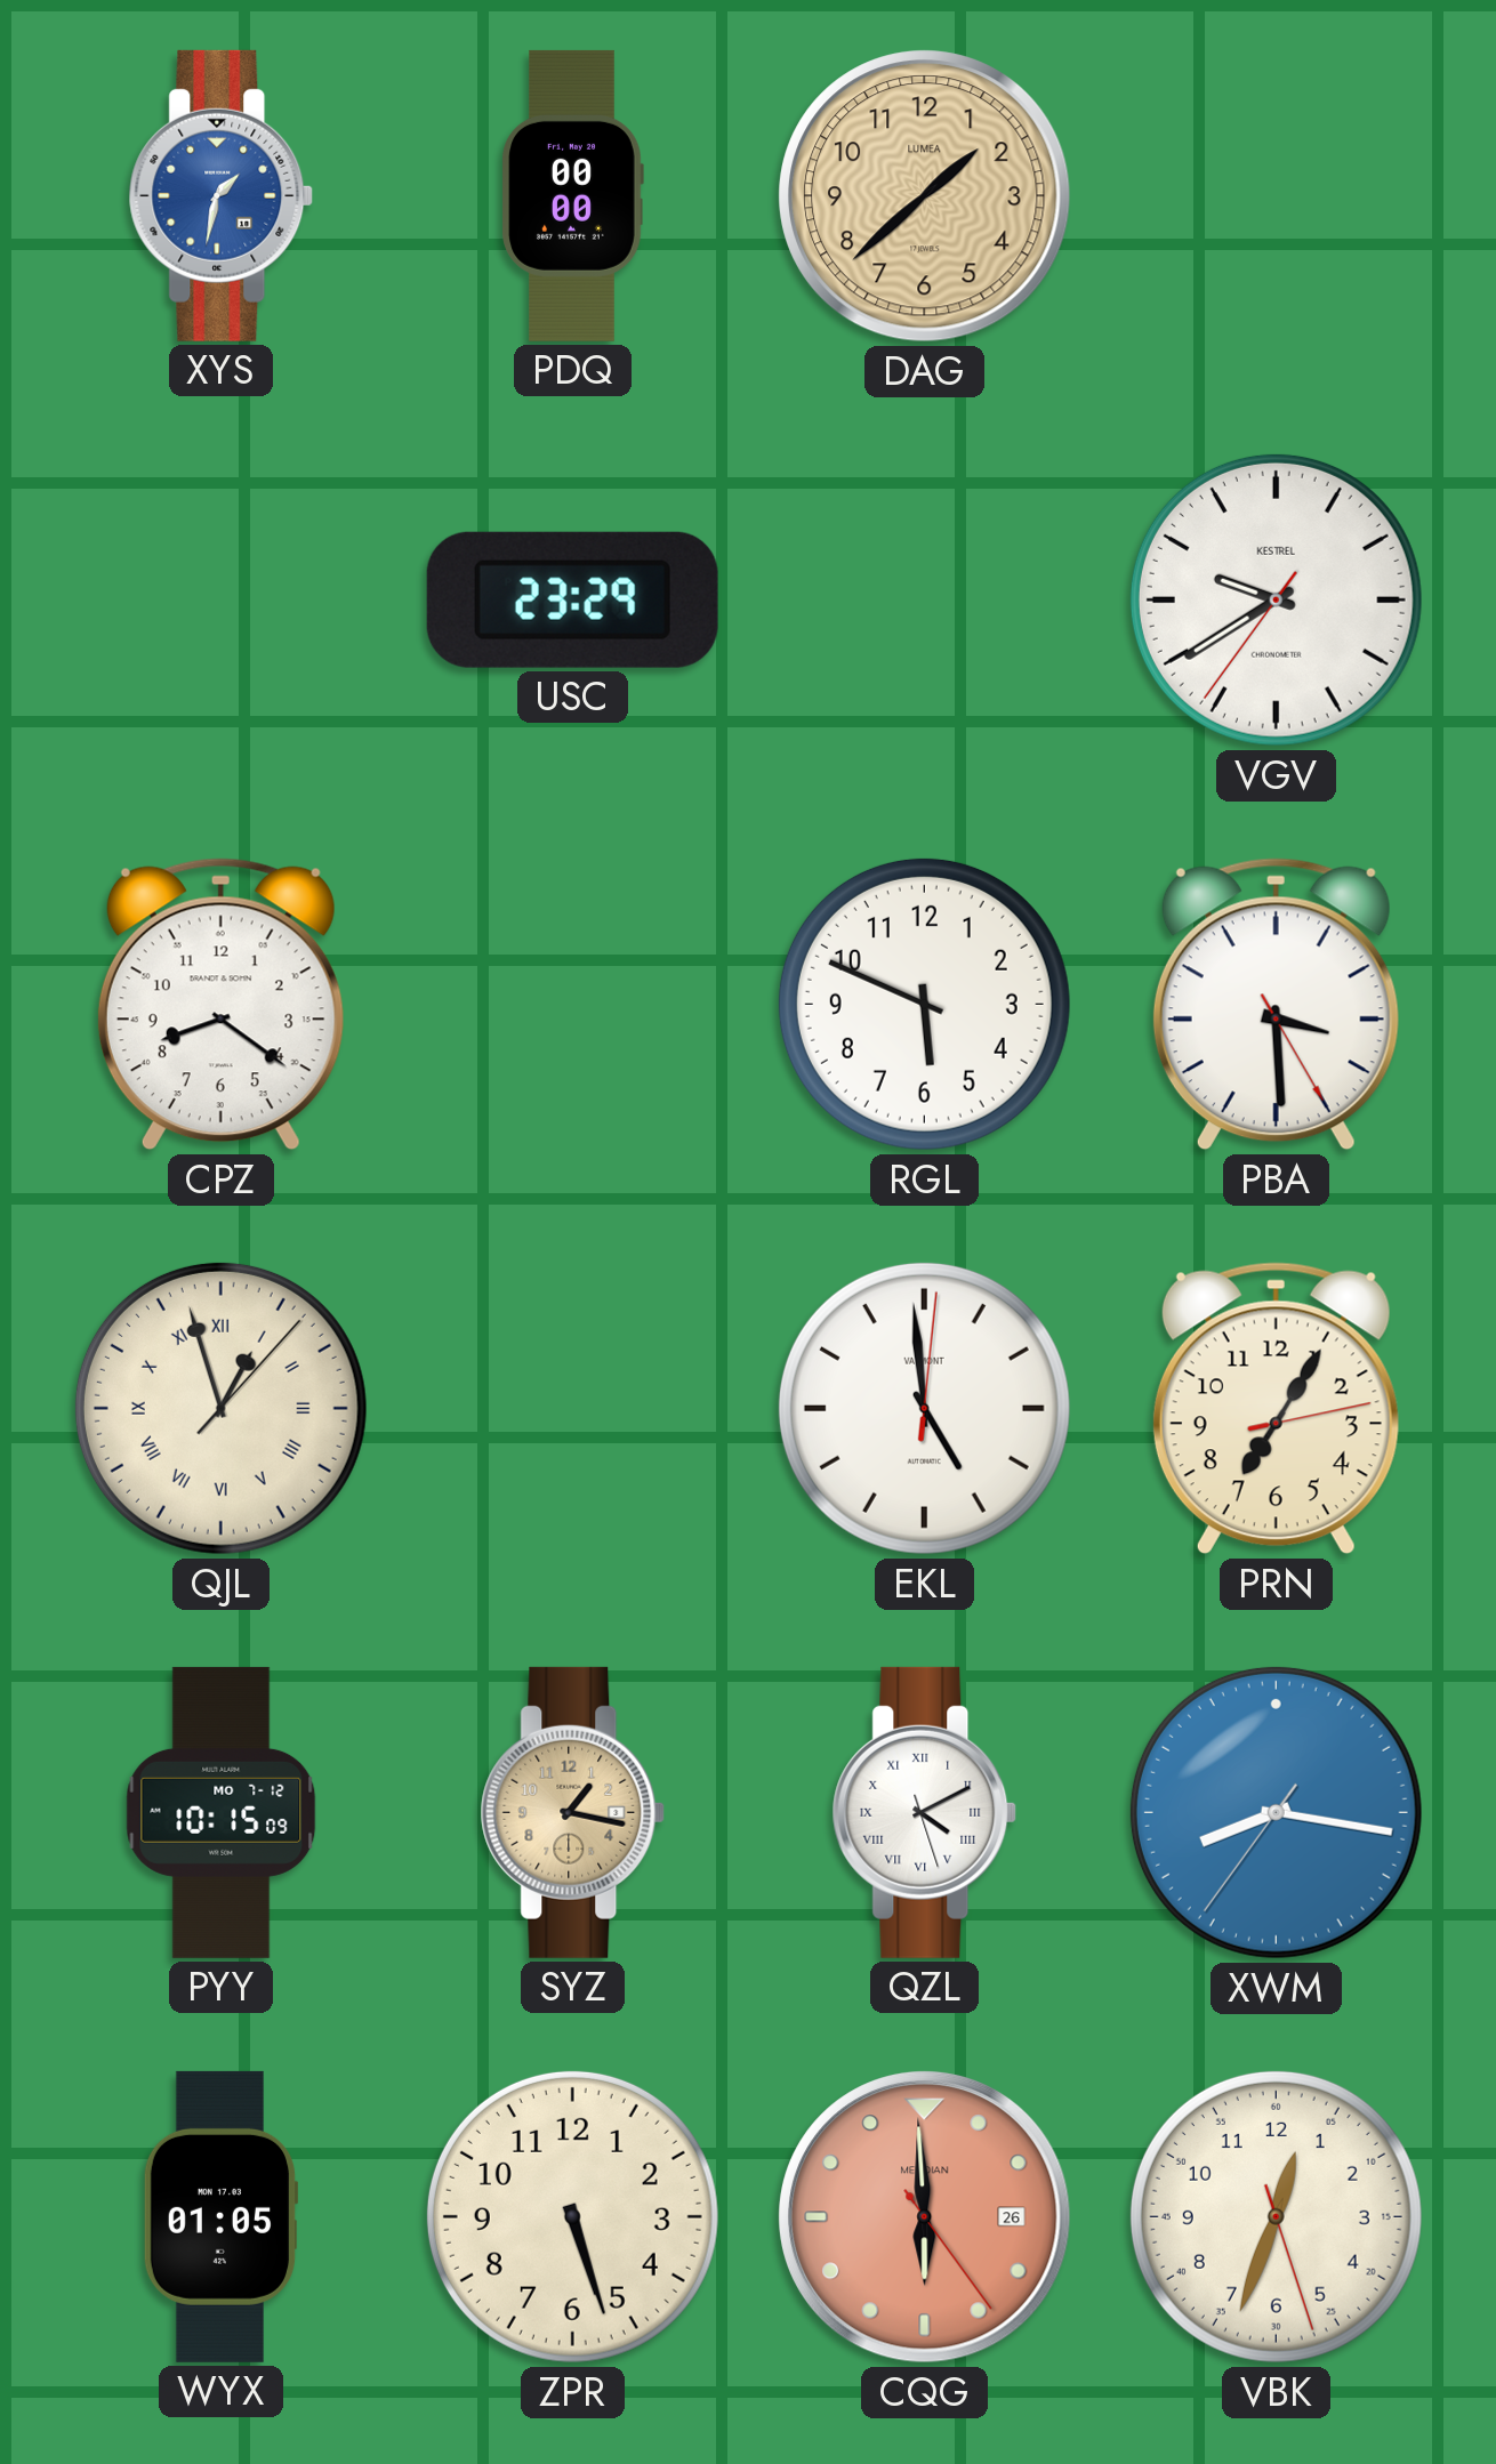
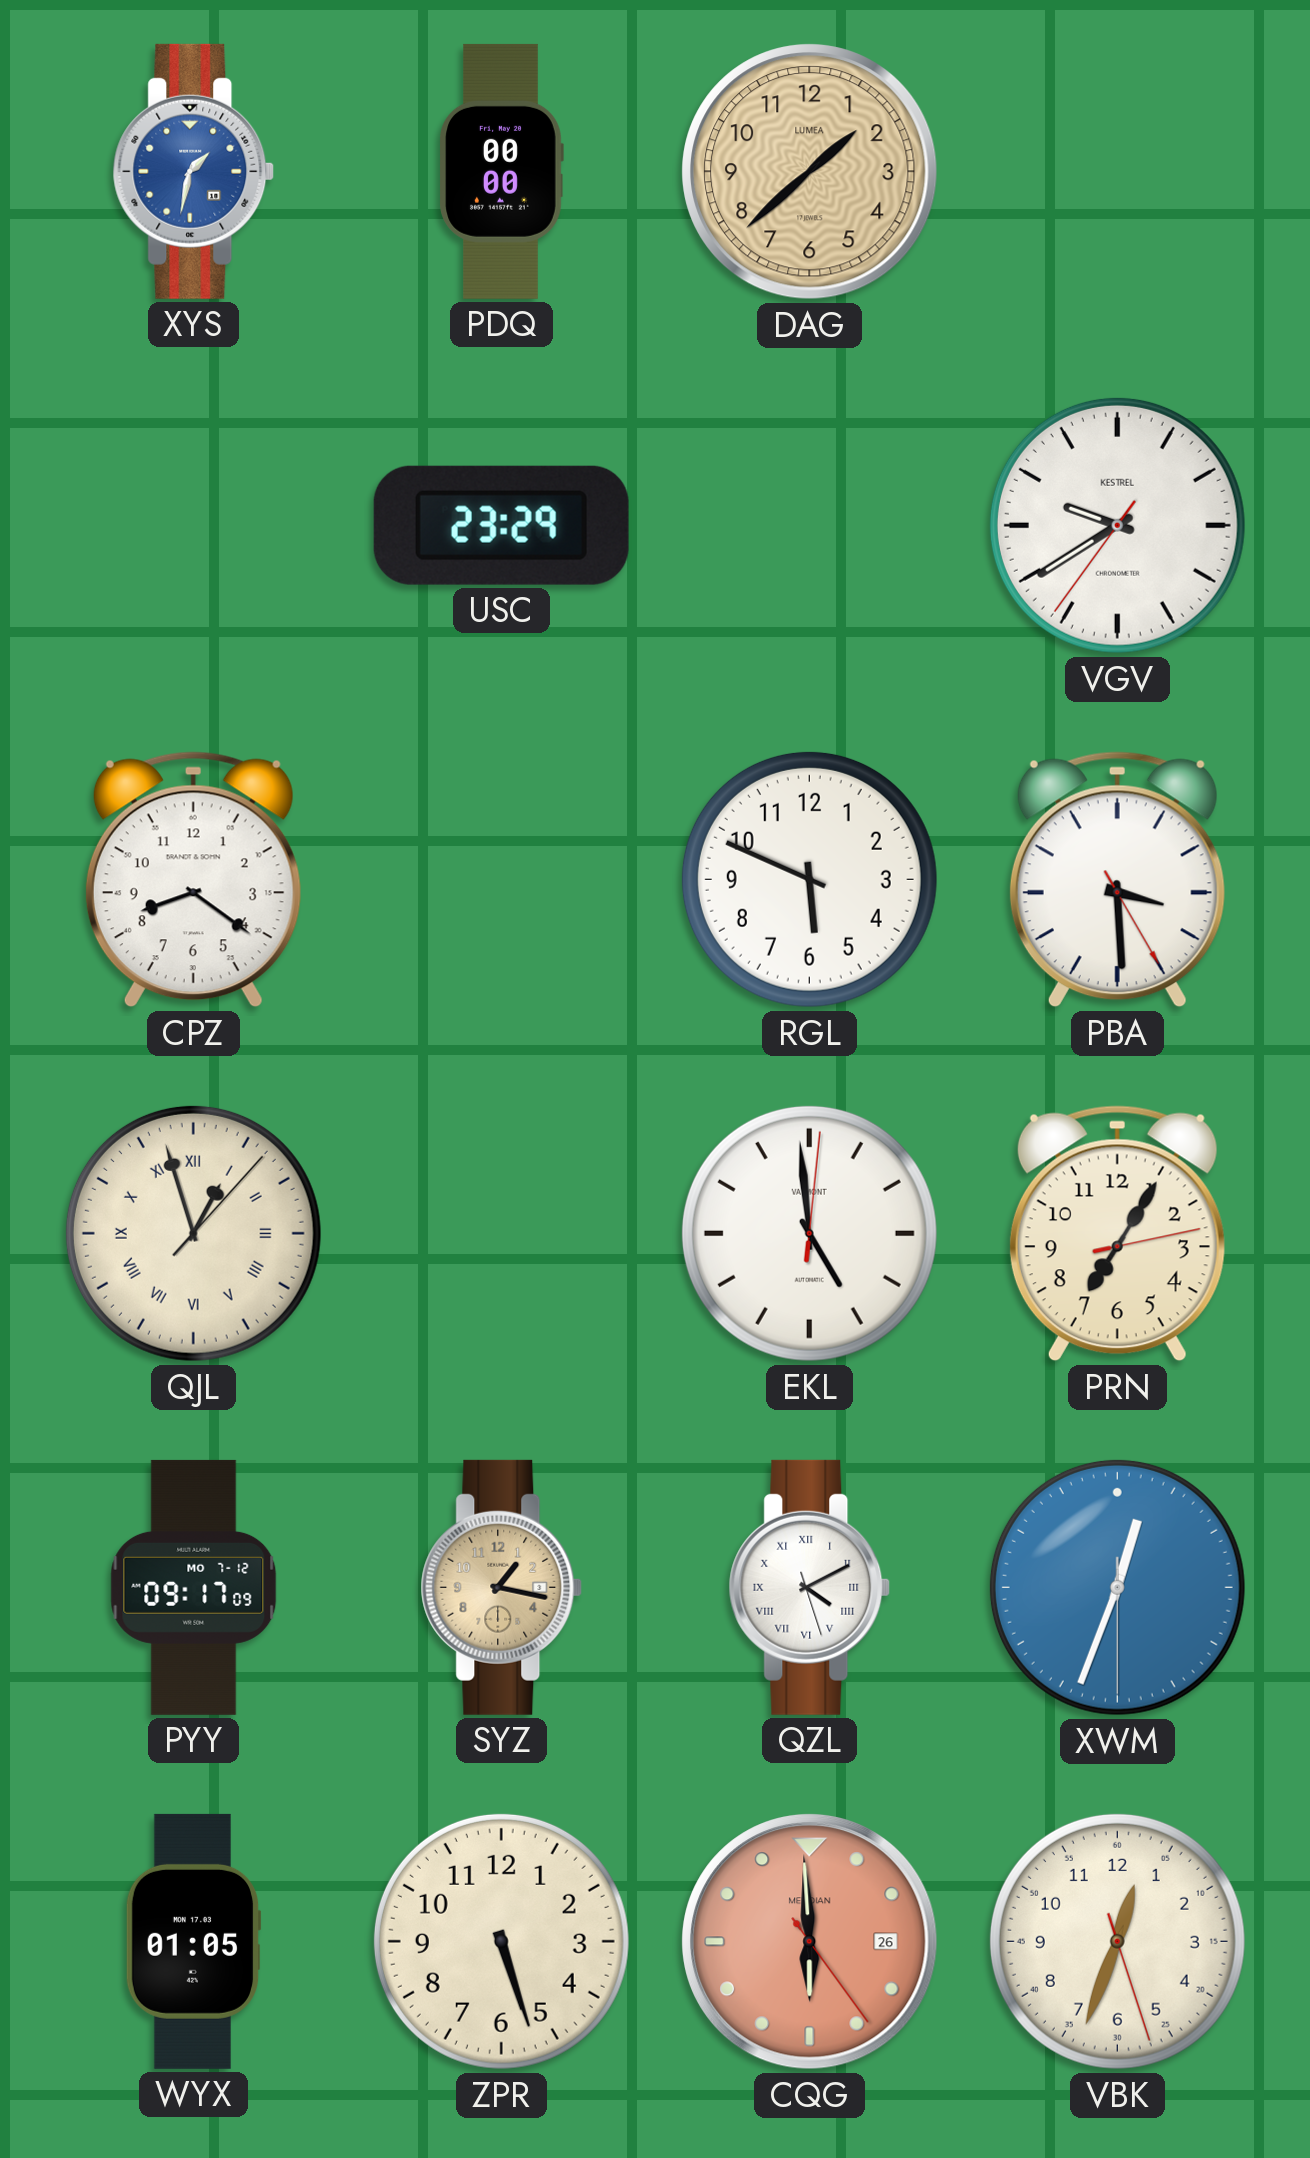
PYY: 10:15 -> 09:17 (194, 1587)
XWM: 8:16 -> 12:33 (1117, 1587)
